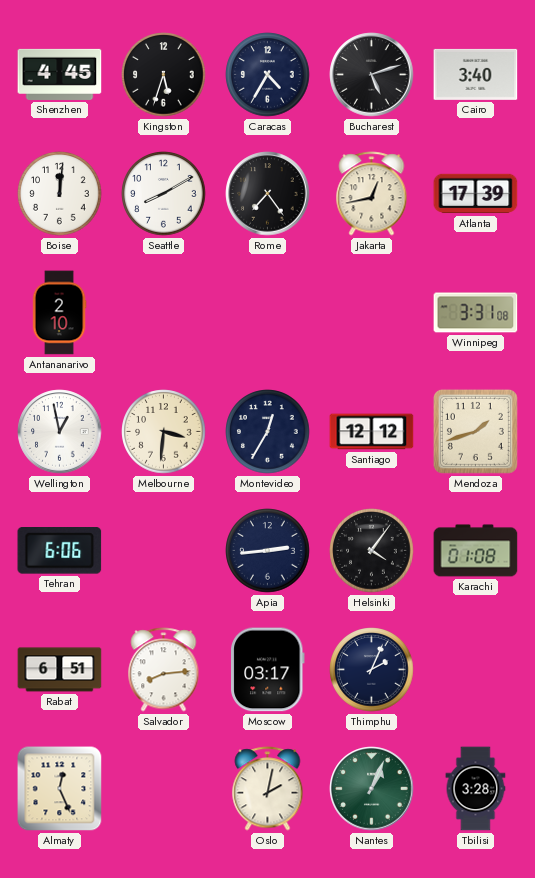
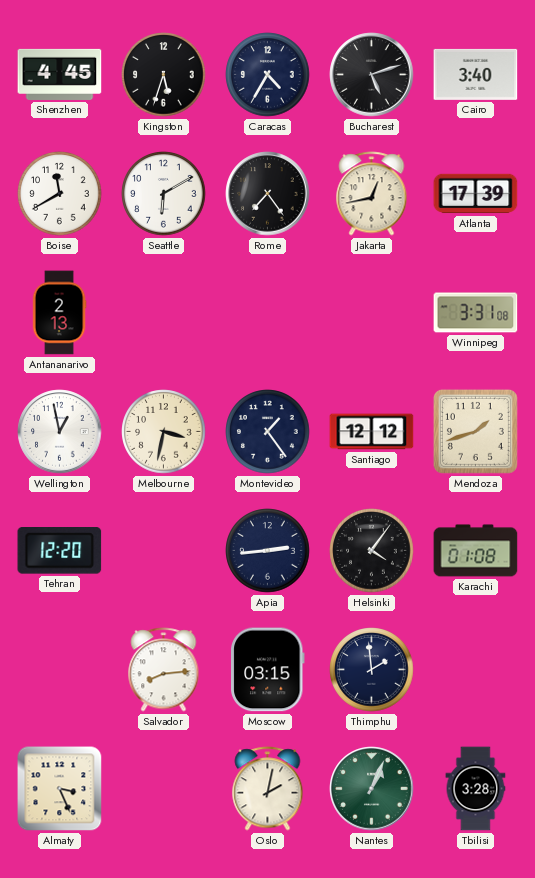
Boise: 12:01 -> 11:40 (60, 194)
Seattle: 8:10 -> 6:10 (164, 194)
Antananarivo: 2:10 -> 2:13 (59, 313)
Melbourne: 3:31 -> 3:32 (164, 432)
Montevideo: 12:35 -> 1:24 (268, 432)
Tehran: 6:06 -> 12:20 (60, 551)
Rabat: 6:51 -> none (60, 670)
Moscow: 03:17 -> 03:15 (268, 670)
Thimphu: 2:04 -> 1:59 (372, 670)
Almaty: 12:26 -> 3:26 (60, 789)
